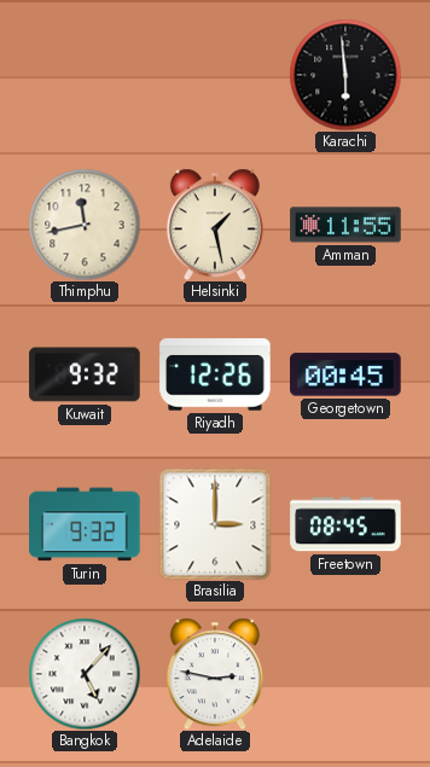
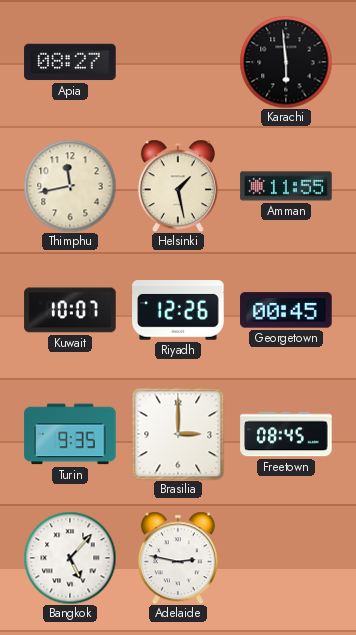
Apia: none -> 08:27 (70, 62)
Kuwait: 9:32 -> 10:07 (70, 310)
Turin: 9:32 -> 9:35 (70, 434)
